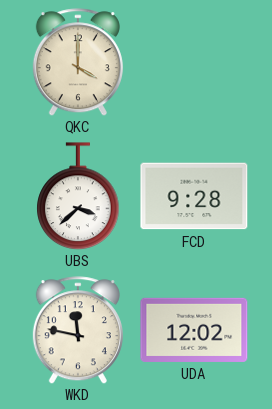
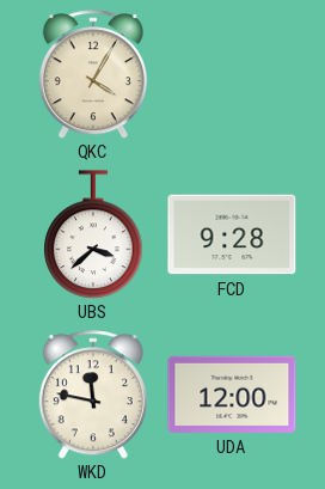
QKC: 4:00 -> 4:05 (93, 74)
UDA: 12:02 -> 12:00 (232, 395)
